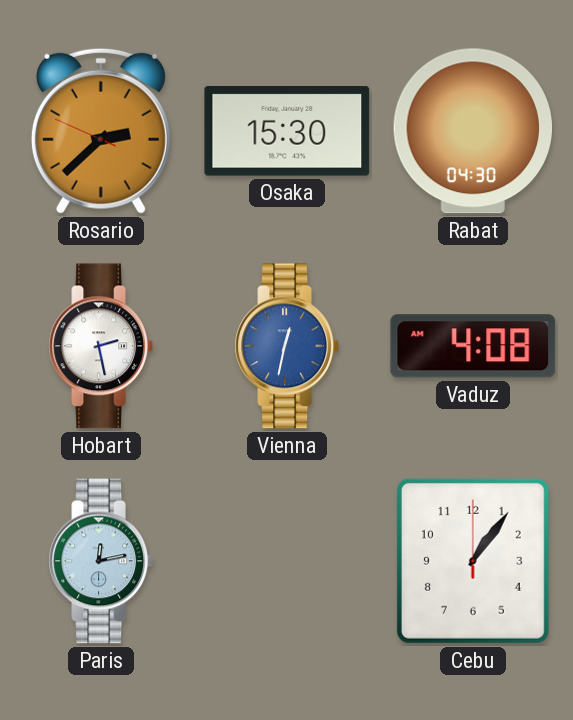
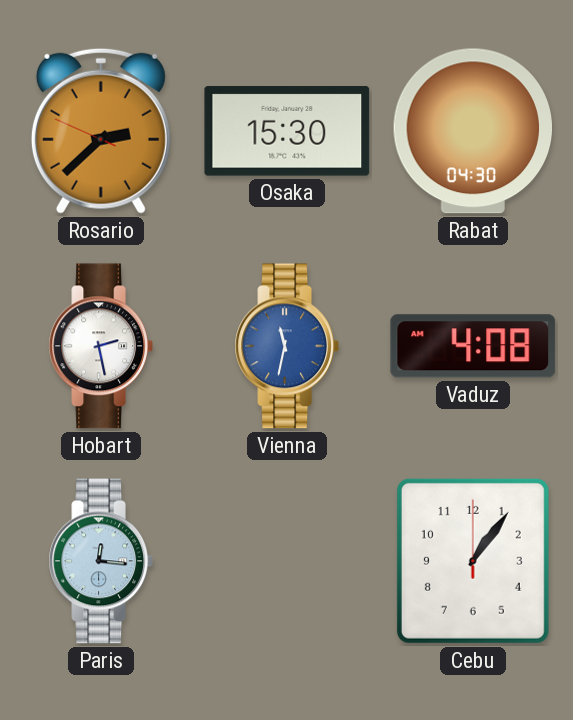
Vienna: 12:32 -> 11:32 (286, 346)
Paris: 12:13 -> 12:16 (100, 561)
